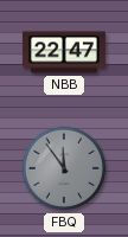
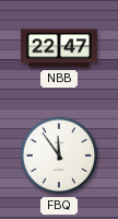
FBQ dial: grey -> white (59, 155)
